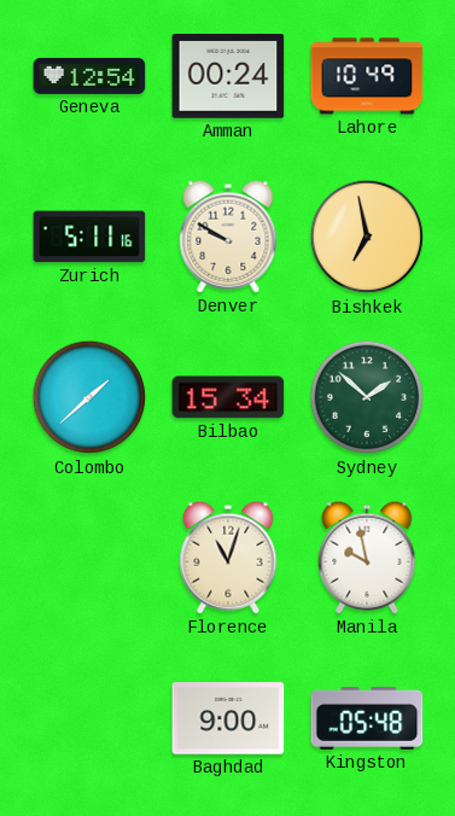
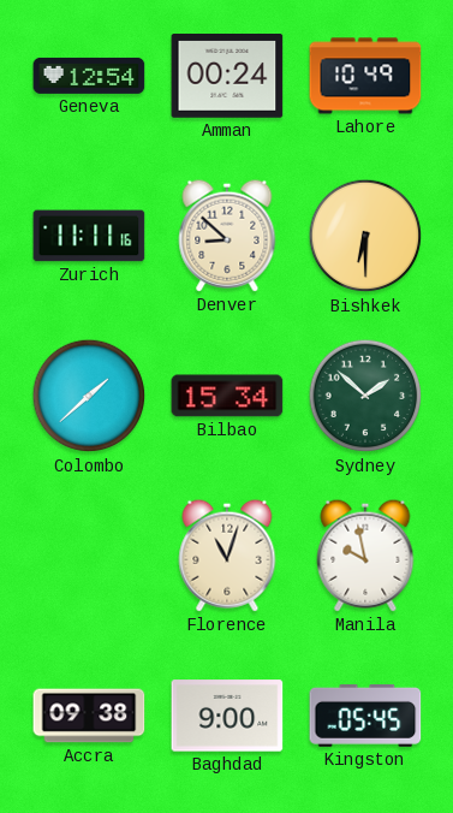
Zurich: 5:11 -> 11:11 (89, 236)
Denver: 9:50 -> 8:52 (227, 236)
Bishkek: 6:58 -> 6:30 (365, 236)
Accra: none -> 09:38 (89, 716)
Kingston: 05:48 -> 05:45 (365, 716)
